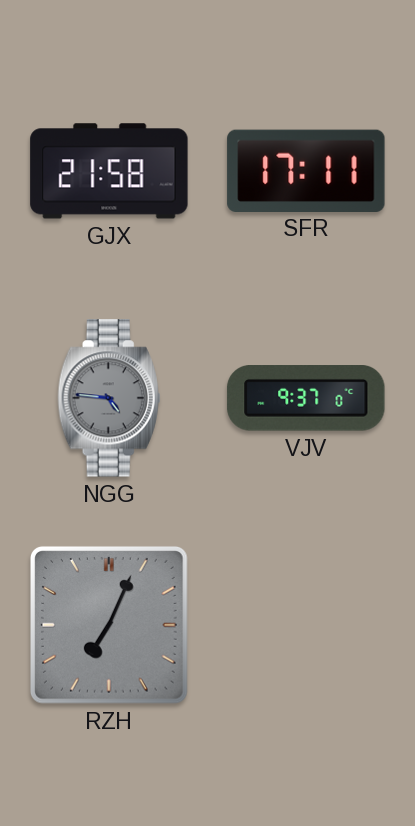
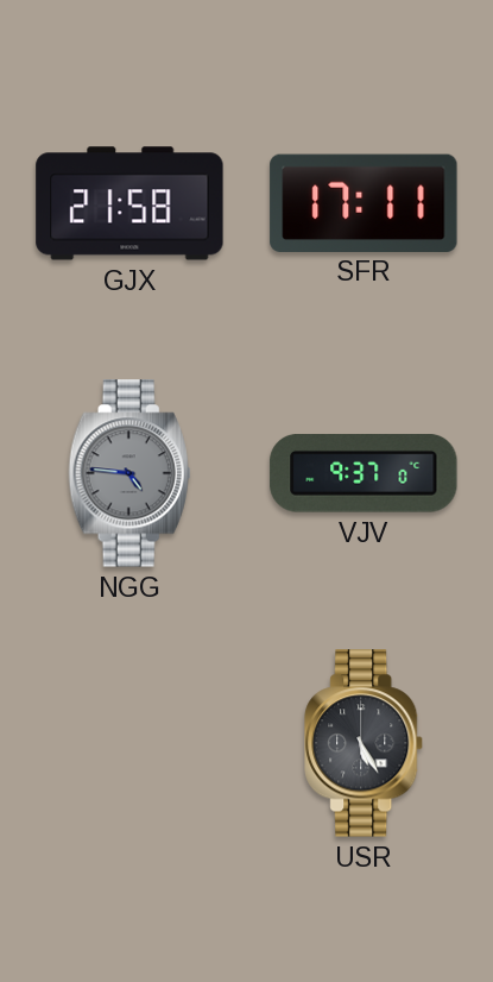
RZH: 7:04 -> none (109, 625)
USR: none -> 5:25 (365, 743)
